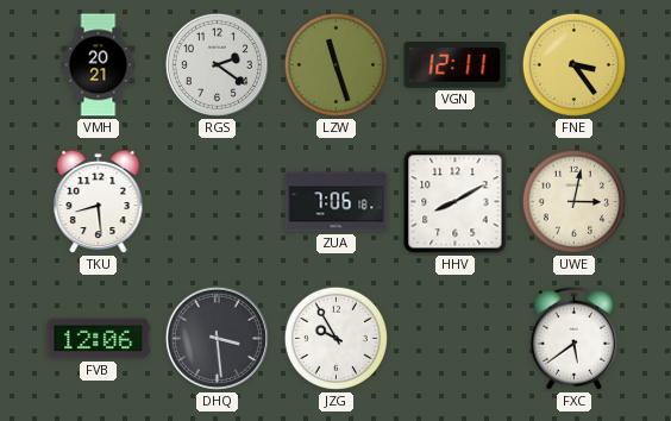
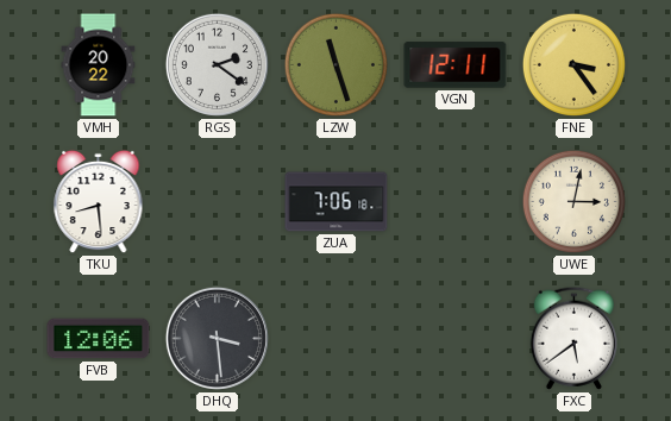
VMH: 20:21 -> 20:22 (99, 65)
HHV: 8:10 -> none (456, 202)
JZG: 9:55 -> none (335, 338)
